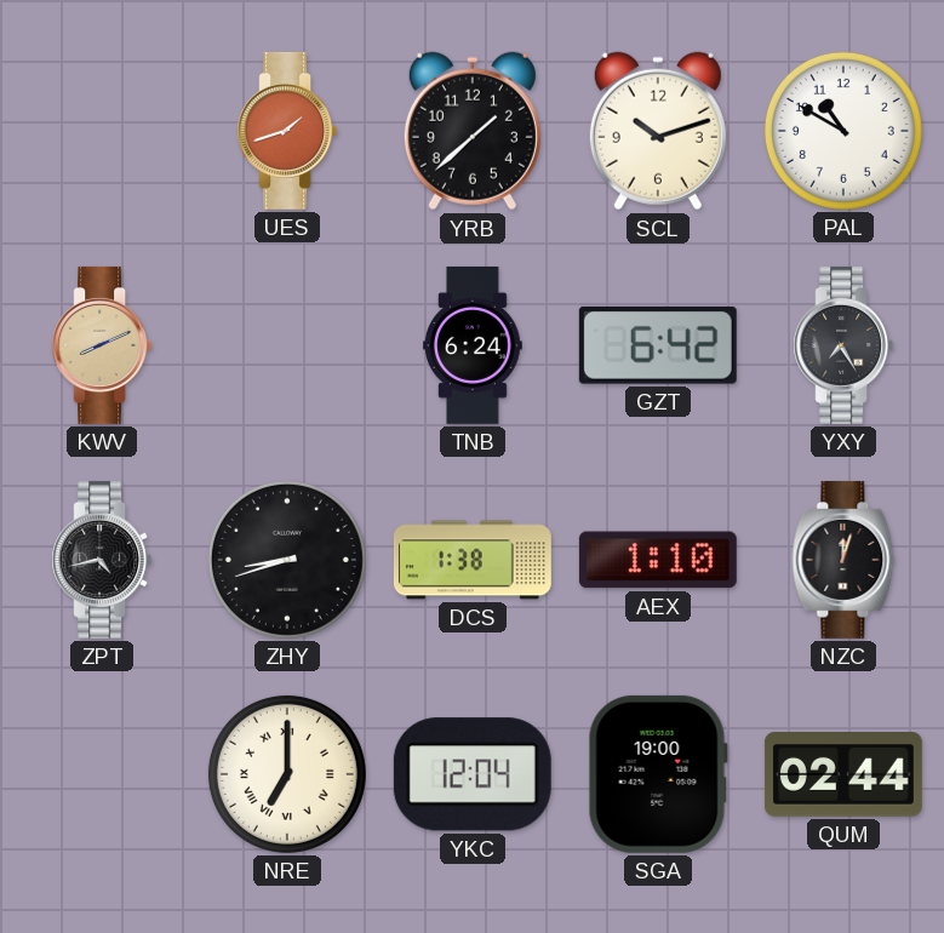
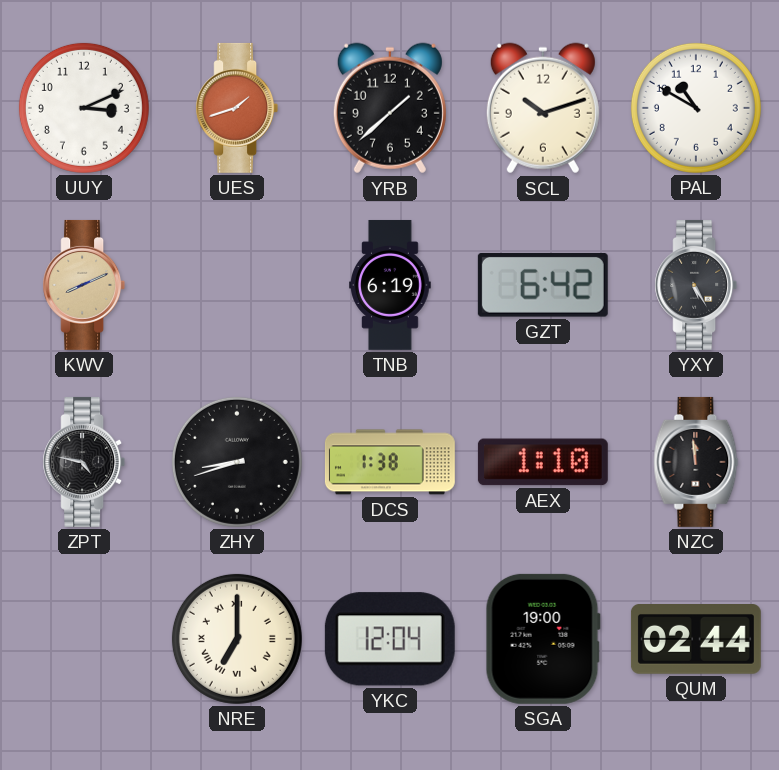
UUY: none -> 3:11 (84, 108)
TNB: 6:24 -> 6:19 (391, 285)
YXY: 7:25 -> 5:25 (696, 285)
ZPT: 4:43 -> 4:47 (84, 462)
NZC: 12:03 -> 11:59 (696, 462)
